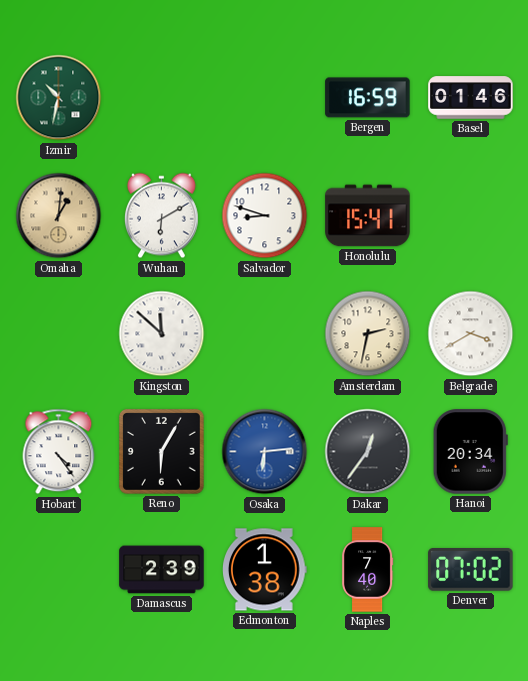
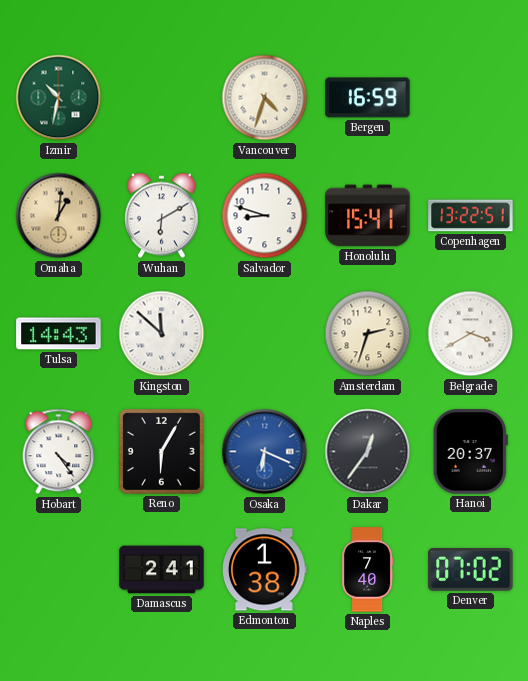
Vancouver: none -> 4:33 (265, 98)
Basel: 01:46 -> none (471, 98)
Copenhagen: none -> 13:22 (471, 216)
Tulsa: none -> 14:43 (59, 334)
Amsterdam: 2:32 -> 2:33 (368, 334)
Osaka: 6:14 -> 6:19 (265, 452)
Hanoi: 20:34 -> 20:37 (470, 452)
Damascus: 2:39 -> 2:41 (162, 570)
